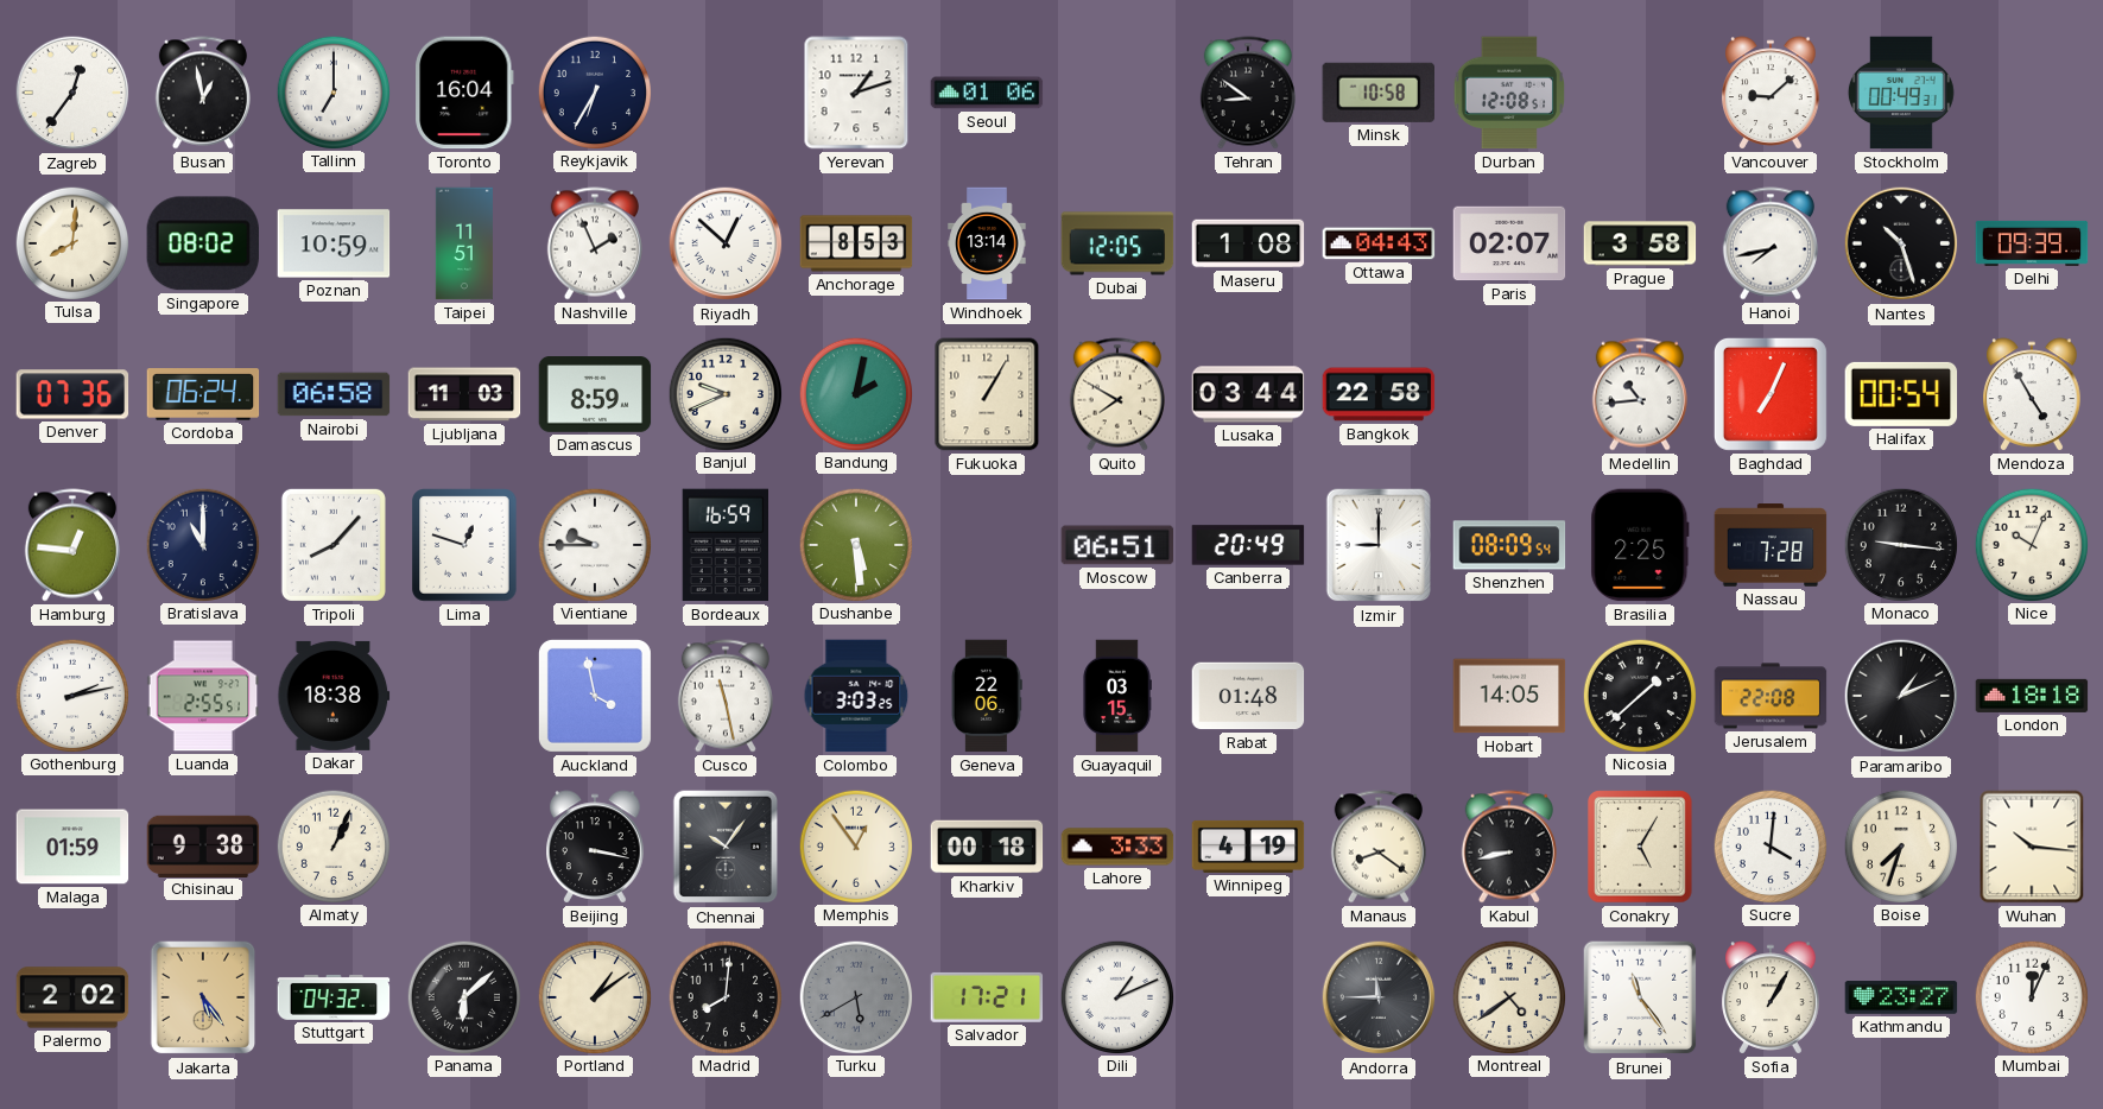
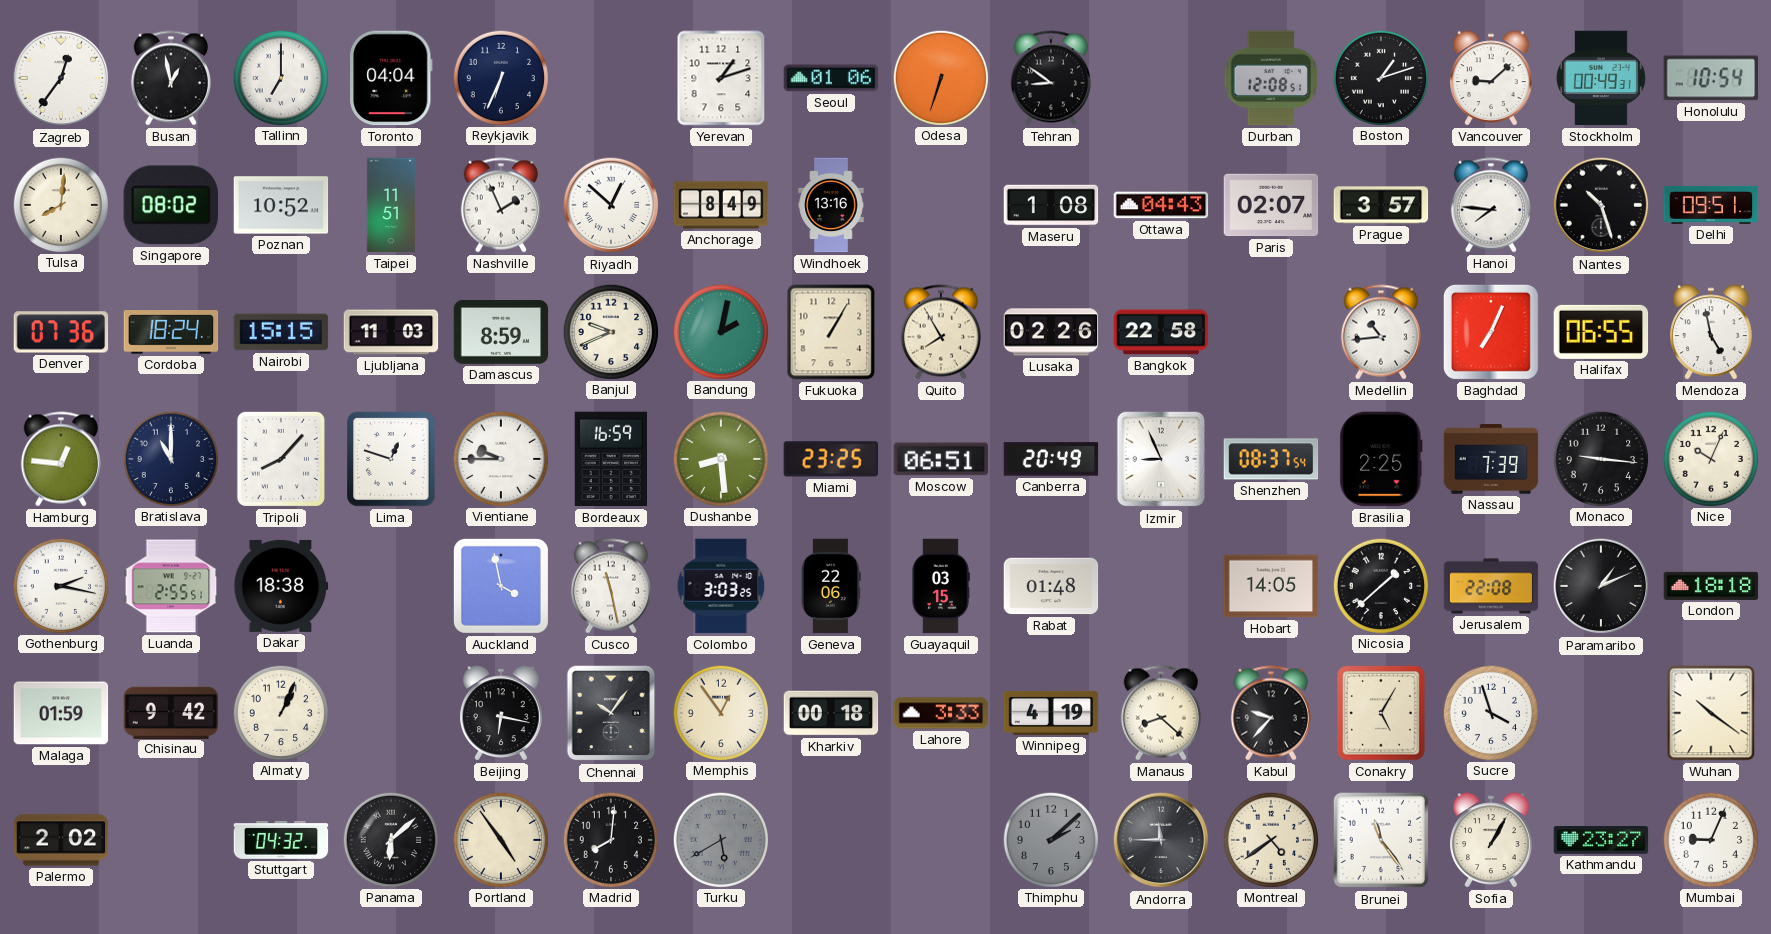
Toronto: 16:04 -> 04:04 (391, 78)
Reykjavik: 6:35 -> 6:34 (500, 77)
Odesa: none -> 6:33 (940, 77)
Minsk: 10:58 -> none (1377, 93)
Boston: none -> 1:12 (1380, 77)
Honolulu: none -> 10:54 (1711, 78)
Poznan: 10:59 -> 10:52 (281, 205)
Anchorage: 8:53 -> 8:49 (721, 205)
Windhoek: 13:14 -> 13:16 (831, 205)
Dubai: 12:05 -> none (1117, 243)
Prague: 3:58 -> 3:57 (1381, 205)
Hanoi: 7:43 -> 7:46 (1491, 205)
Delhi: 09:39 -> 09:51 (1711, 205)
Cordoba: 06:24 -> 18:24 (171, 332)
Nairobi: 06:58 -> 15:15 (281, 332)
Quito: 7:50 -> 7:55 (941, 332)
Lusaka: 03:44 -> 02:26 (1051, 332)
Halifax: 00:54 -> 06:55 (1601, 332)
Mendoza: 4:55 -> 4:58 (1711, 332)
Dushanbe: 5:29 -> 8:29 (720, 458)
Miami: none -> 23:25 (831, 459)
Izmir: 9:00 -> 8:56 (1161, 459)
Shenzhen: 08:09 -> 08:37 (1271, 459)
Nassau: 7:28 -> 7:39 (1491, 459)
Gothenburg: 2:13 -> 2:17 (60, 585)
Chisinau: 9:38 -> 9:42 (171, 712)
Beijing: 3:17 -> 6:17 (501, 713)
Manaus: 8:21 -> 8:22 (1161, 713)
Kabul: 8:43 -> 9:37 (1271, 713)
Sucre: 4:01 -> 3:57 (1490, 712)
Boise: 7:33 -> none (1900, 845)
Wuhan: 10:16 -> 10:21 (1711, 713)
Jakarta: 5:24 -> none (203, 997)
Portland: 1:09 -> 4:54 (500, 839)
Salvador: 17:21 -> none (987, 997)
Dili: 1:11 -> none (1116, 996)
Thimphu: none -> 2:08 (1050, 839)
Mumbai: 12:04 -> 9:04 (1710, 839)
